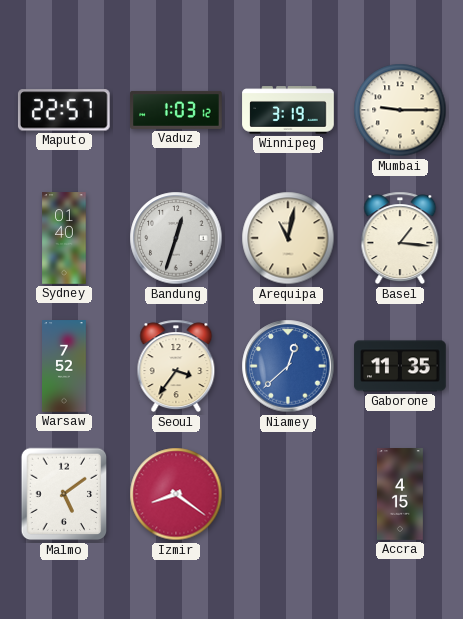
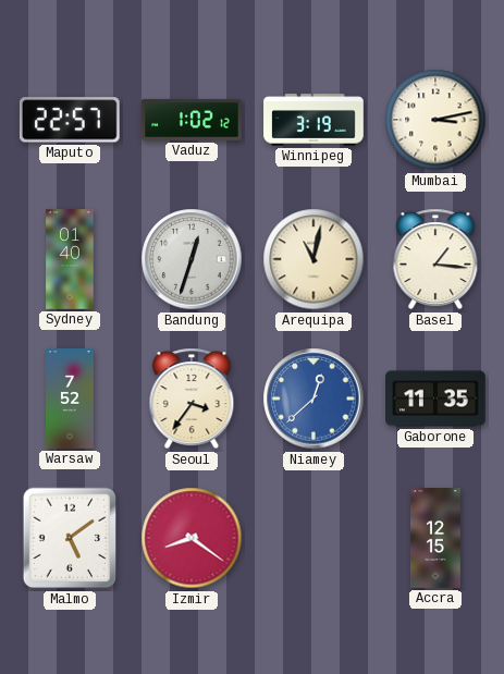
Vaduz: 1:03 -> 1:02 (192, 120)
Mumbai: 9:15 -> 3:13 (435, 120)
Accra: 4:15 -> 12:15 (437, 538)
